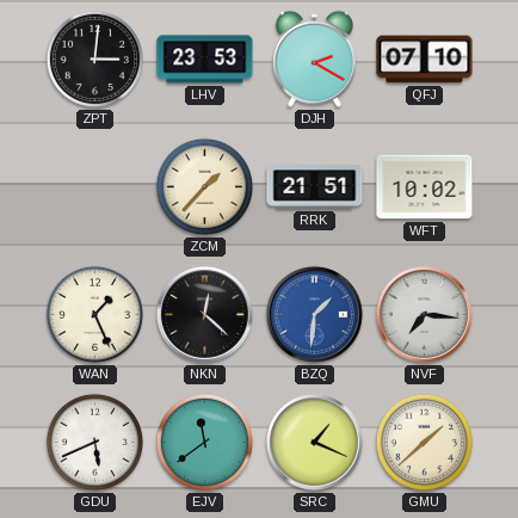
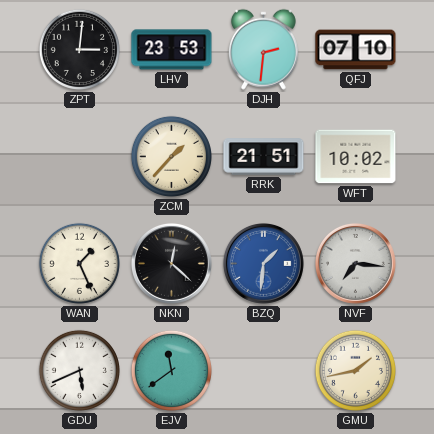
DJH: 2:20 -> 2:31 (263, 49)
SRC: 1:19 -> none (314, 442)
GMU: 1:38 -> 1:43 (355, 370)
